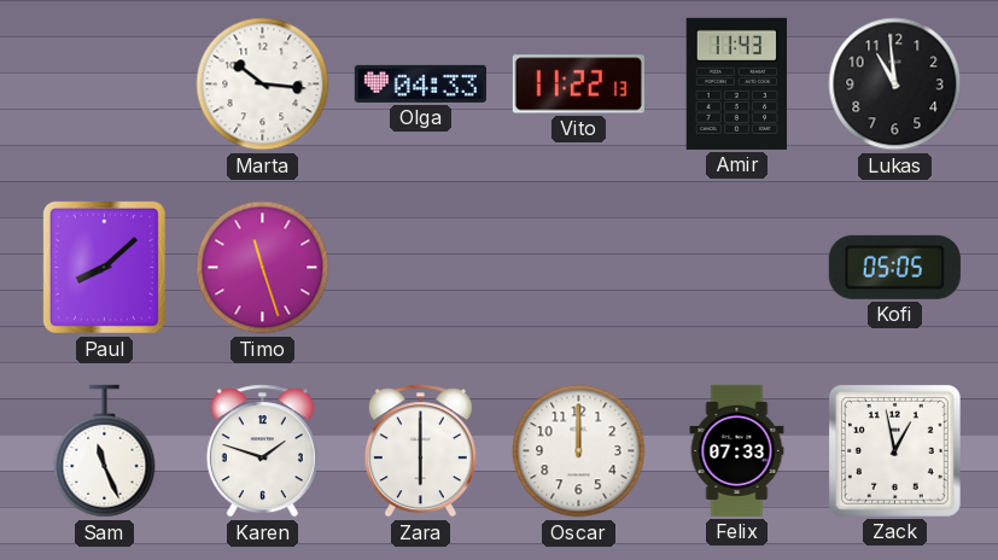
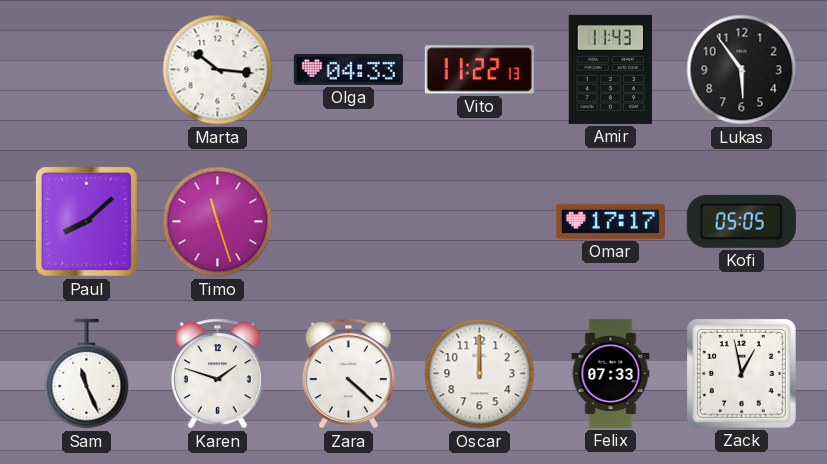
Lukas: 10:59 -> 5:54 (742, 70)
Omar: none -> 17:17 (610, 221)
Zara: 6:00 -> 4:22 (348, 374)
